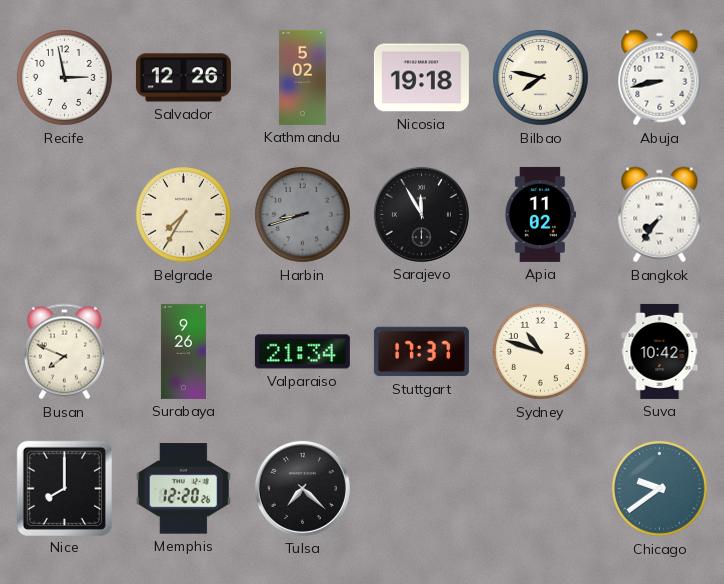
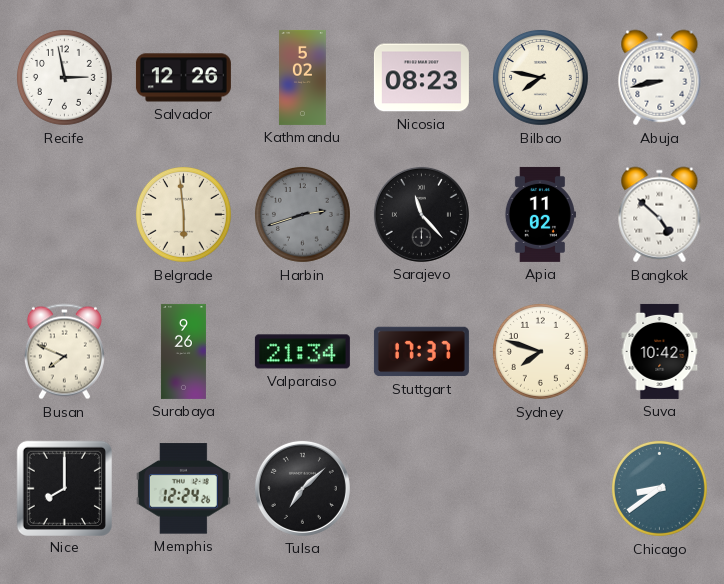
Nicosia: 19:18 -> 08:23 (421, 78)
Belgrade: 7:35 -> 5:59 (183, 214)
Harbin: 8:42 -> 2:42 (302, 214)
Sarajevo: 11:55 -> 11:23 (421, 214)
Bangkok: 7:36 -> 4:52 (660, 215)
Sydney: 10:48 -> 7:48 (540, 351)
Memphis: 12:20 -> 12:24 (183, 489)
Tulsa: 7:22 -> 7:08 (302, 488)
Chicago: 9:39 -> 8:39 (659, 488)
